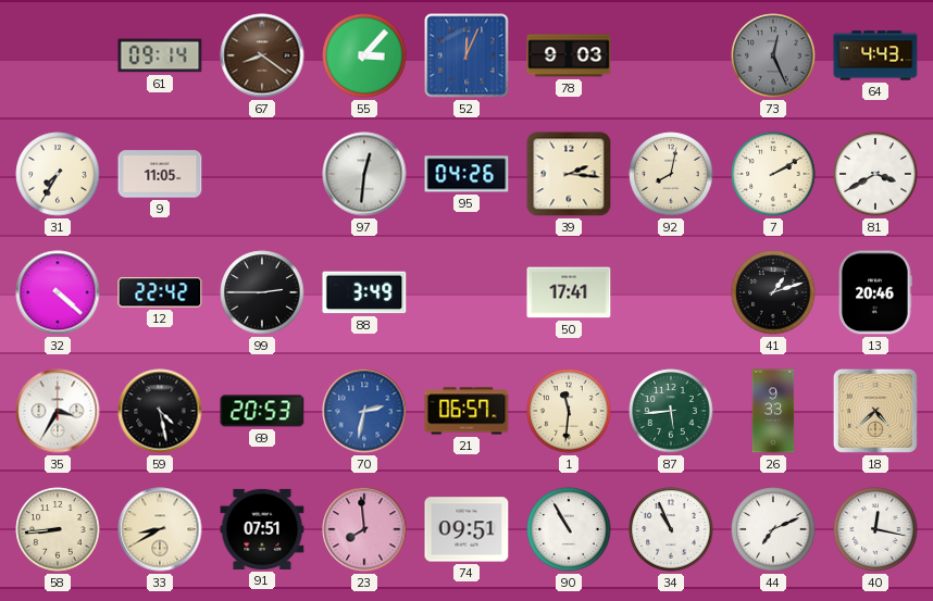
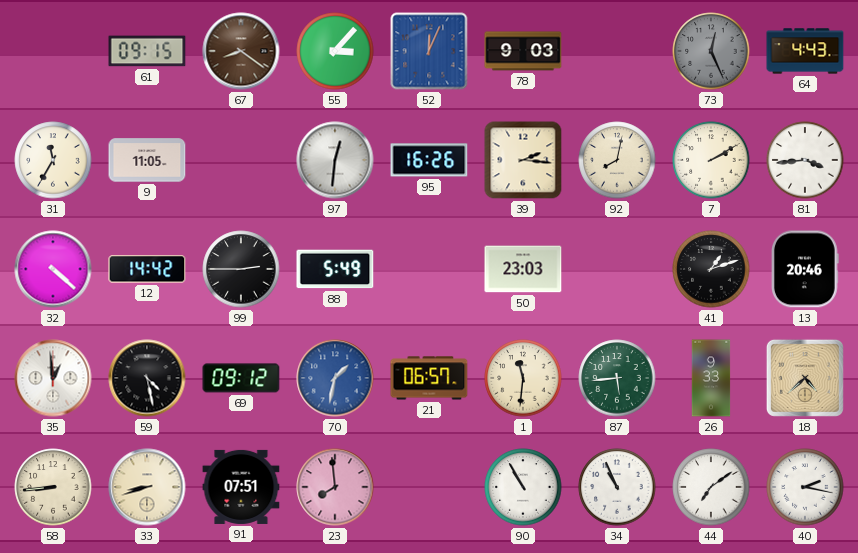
61: 09:14 -> 09:15 (147, 51)
31: 7:35 -> 11:35 (53, 160)
95: 04:26 -> 16:26 (429, 160)
81: 3:40 -> 3:44 (805, 160)
12: 22:42 -> 14:42 (147, 269)
88: 3:49 -> 5:49 (335, 269)
50: 17:41 -> 23:03 (523, 269)
35: 3:35 -> 12:59 (53, 378)
69: 20:53 -> 09:12 (241, 378)
70: 2:32 -> 1:32 (335, 378)
33: 8:40 -> 8:42 (147, 487)
74: 09:51 -> none (467, 529)
44: 7:11 -> 7:09 (711, 487)
40: 12:17 -> 2:17 (805, 487)
